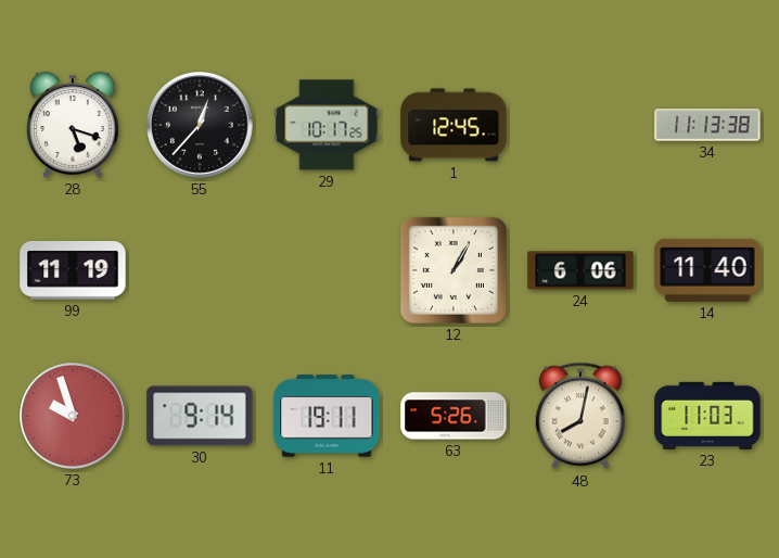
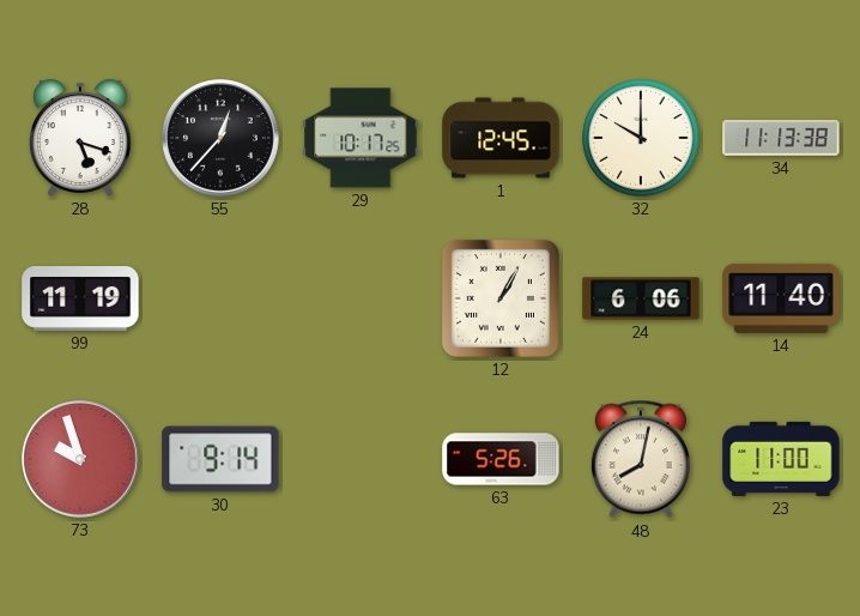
32: none -> 10:00 (641, 138)
11: 19:11 -> none (327, 416)
23: 11:03 -> 11:00 (781, 459)
